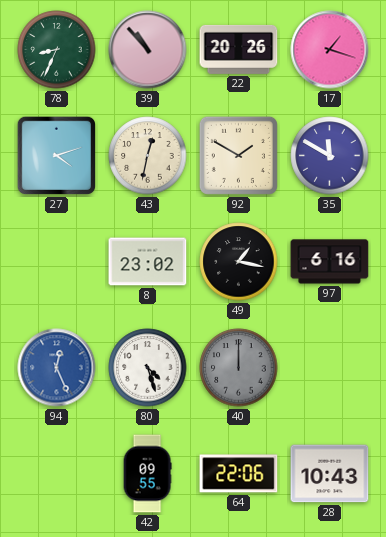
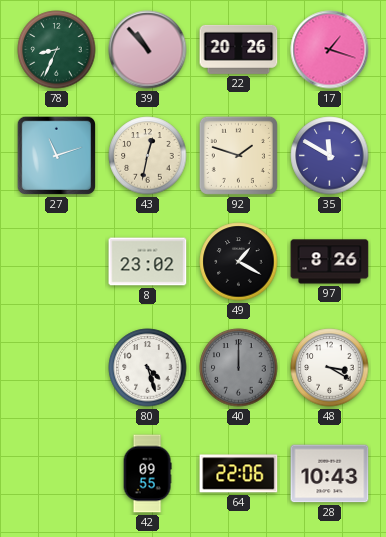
27: 4:12 -> 11:12 (56, 155)
92: 1:50 -> 1:48 (238, 155)
49: 1:17 -> 1:20 (239, 262)
97: 6:16 -> 8:26 (330, 262)
94: 12:26 -> none (57, 368)
48: none -> 3:20 (330, 368)
